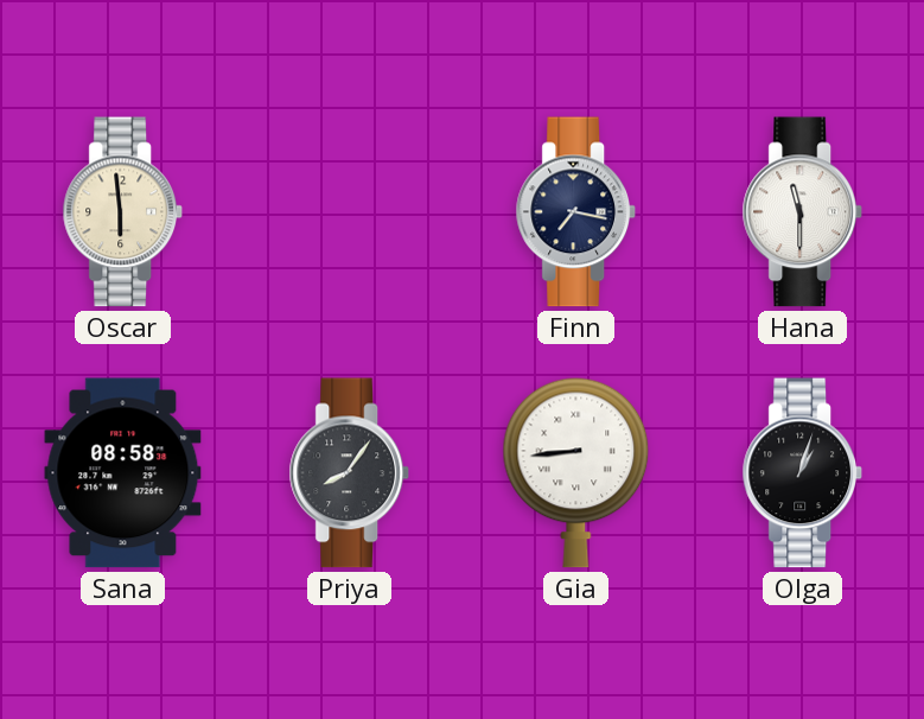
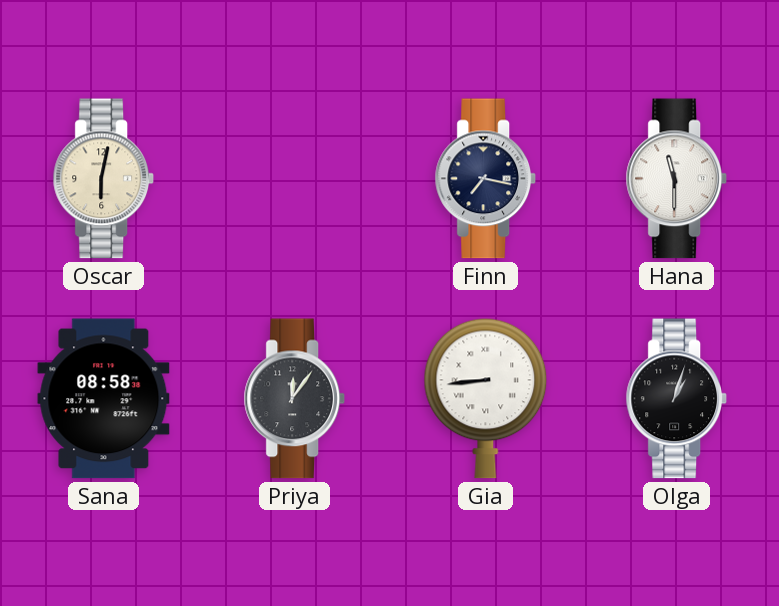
Oscar: 5:59 -> 6:02 (104, 179)
Priya: 8:06 -> 12:06 (295, 399)
